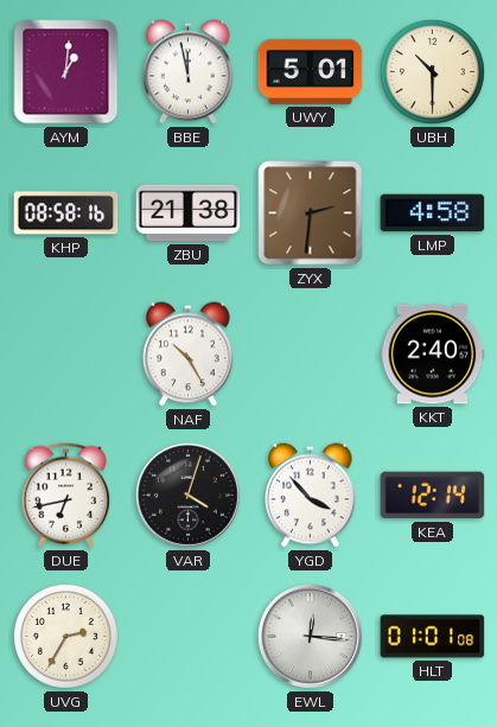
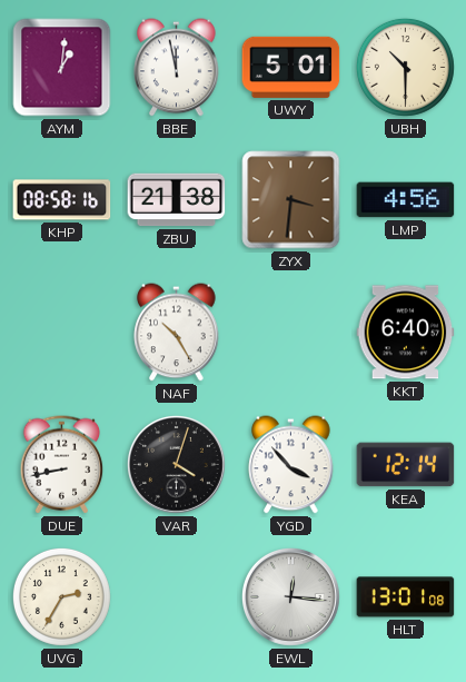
ZYX: 2:31 -> 3:31 (291, 200)
LMP: 4:58 -> 4:56 (406, 200)
KKT: 2:40 -> 6:40 (406, 333)
DUE: 6:43 -> 8:43 (62, 465)
HLT: 01:01 -> 13:01 (406, 597)
